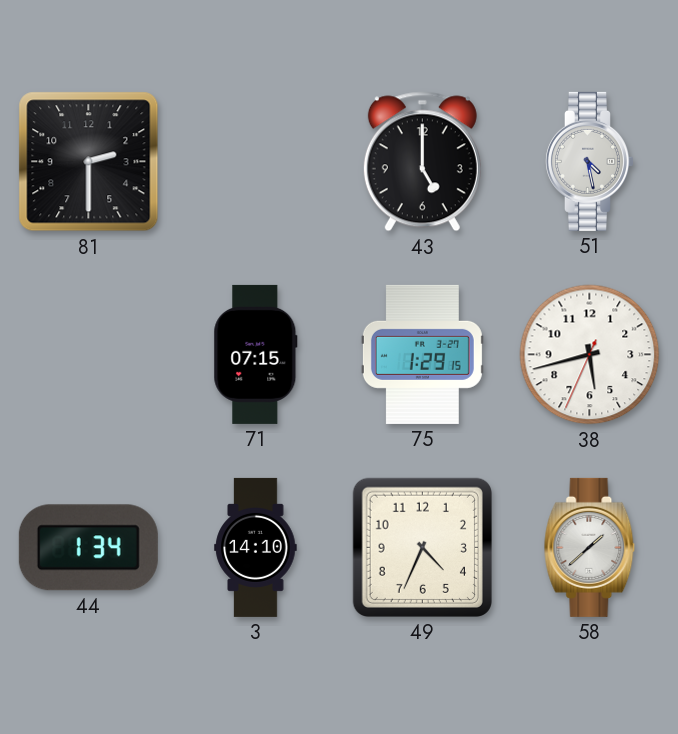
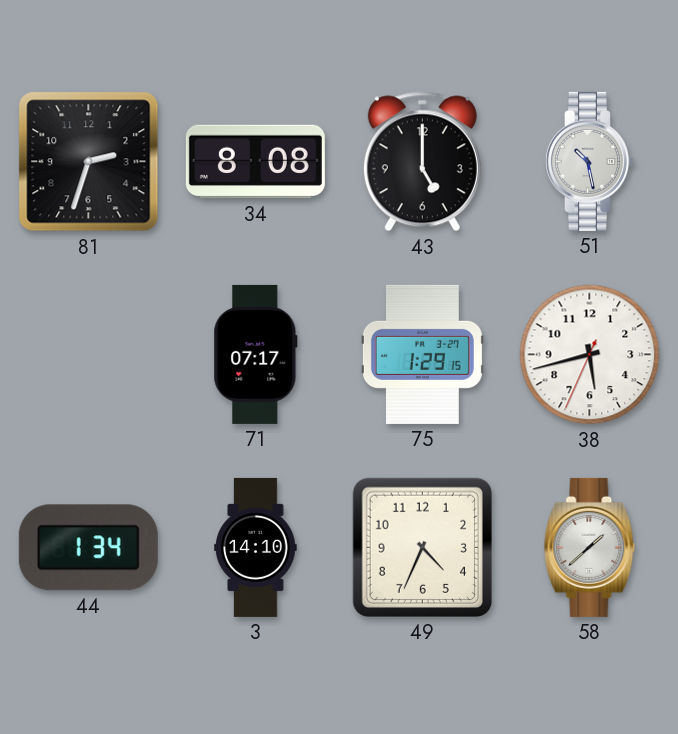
81: 2:30 -> 2:33 (89, 162)
34: none -> 8:08 (255, 162)
51: 4:28 -> 10:28 (589, 161)
71: 07:15 -> 07:17 (256, 354)
